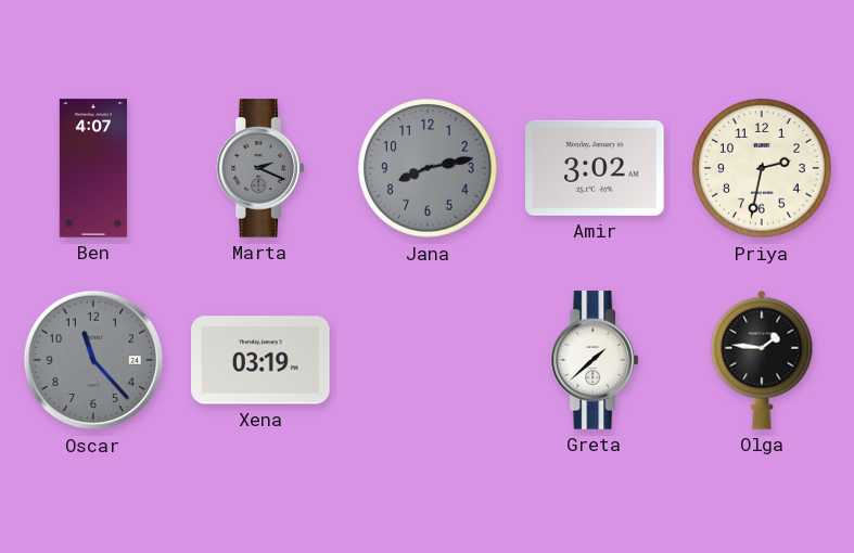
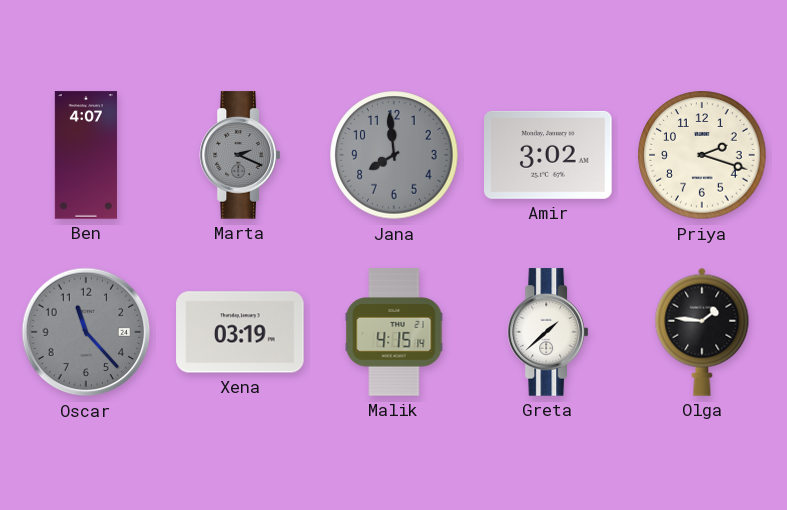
Jana: 8:13 -> 7:59 (394, 155)
Priya: 2:32 -> 2:18 (702, 155)
Malik: none -> 4:15 (394, 332)
